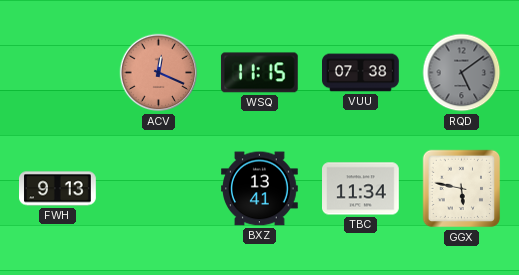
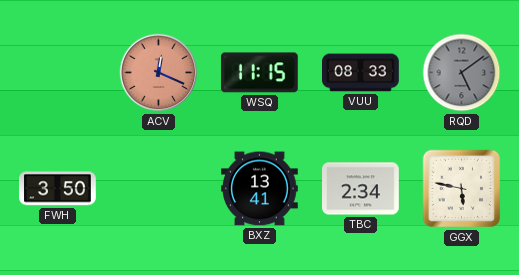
VUU: 07:38 -> 08:33 (361, 73)
FWH: 9:13 -> 3:50 (58, 189)
TBC: 11:34 -> 2:34 (361, 189)
